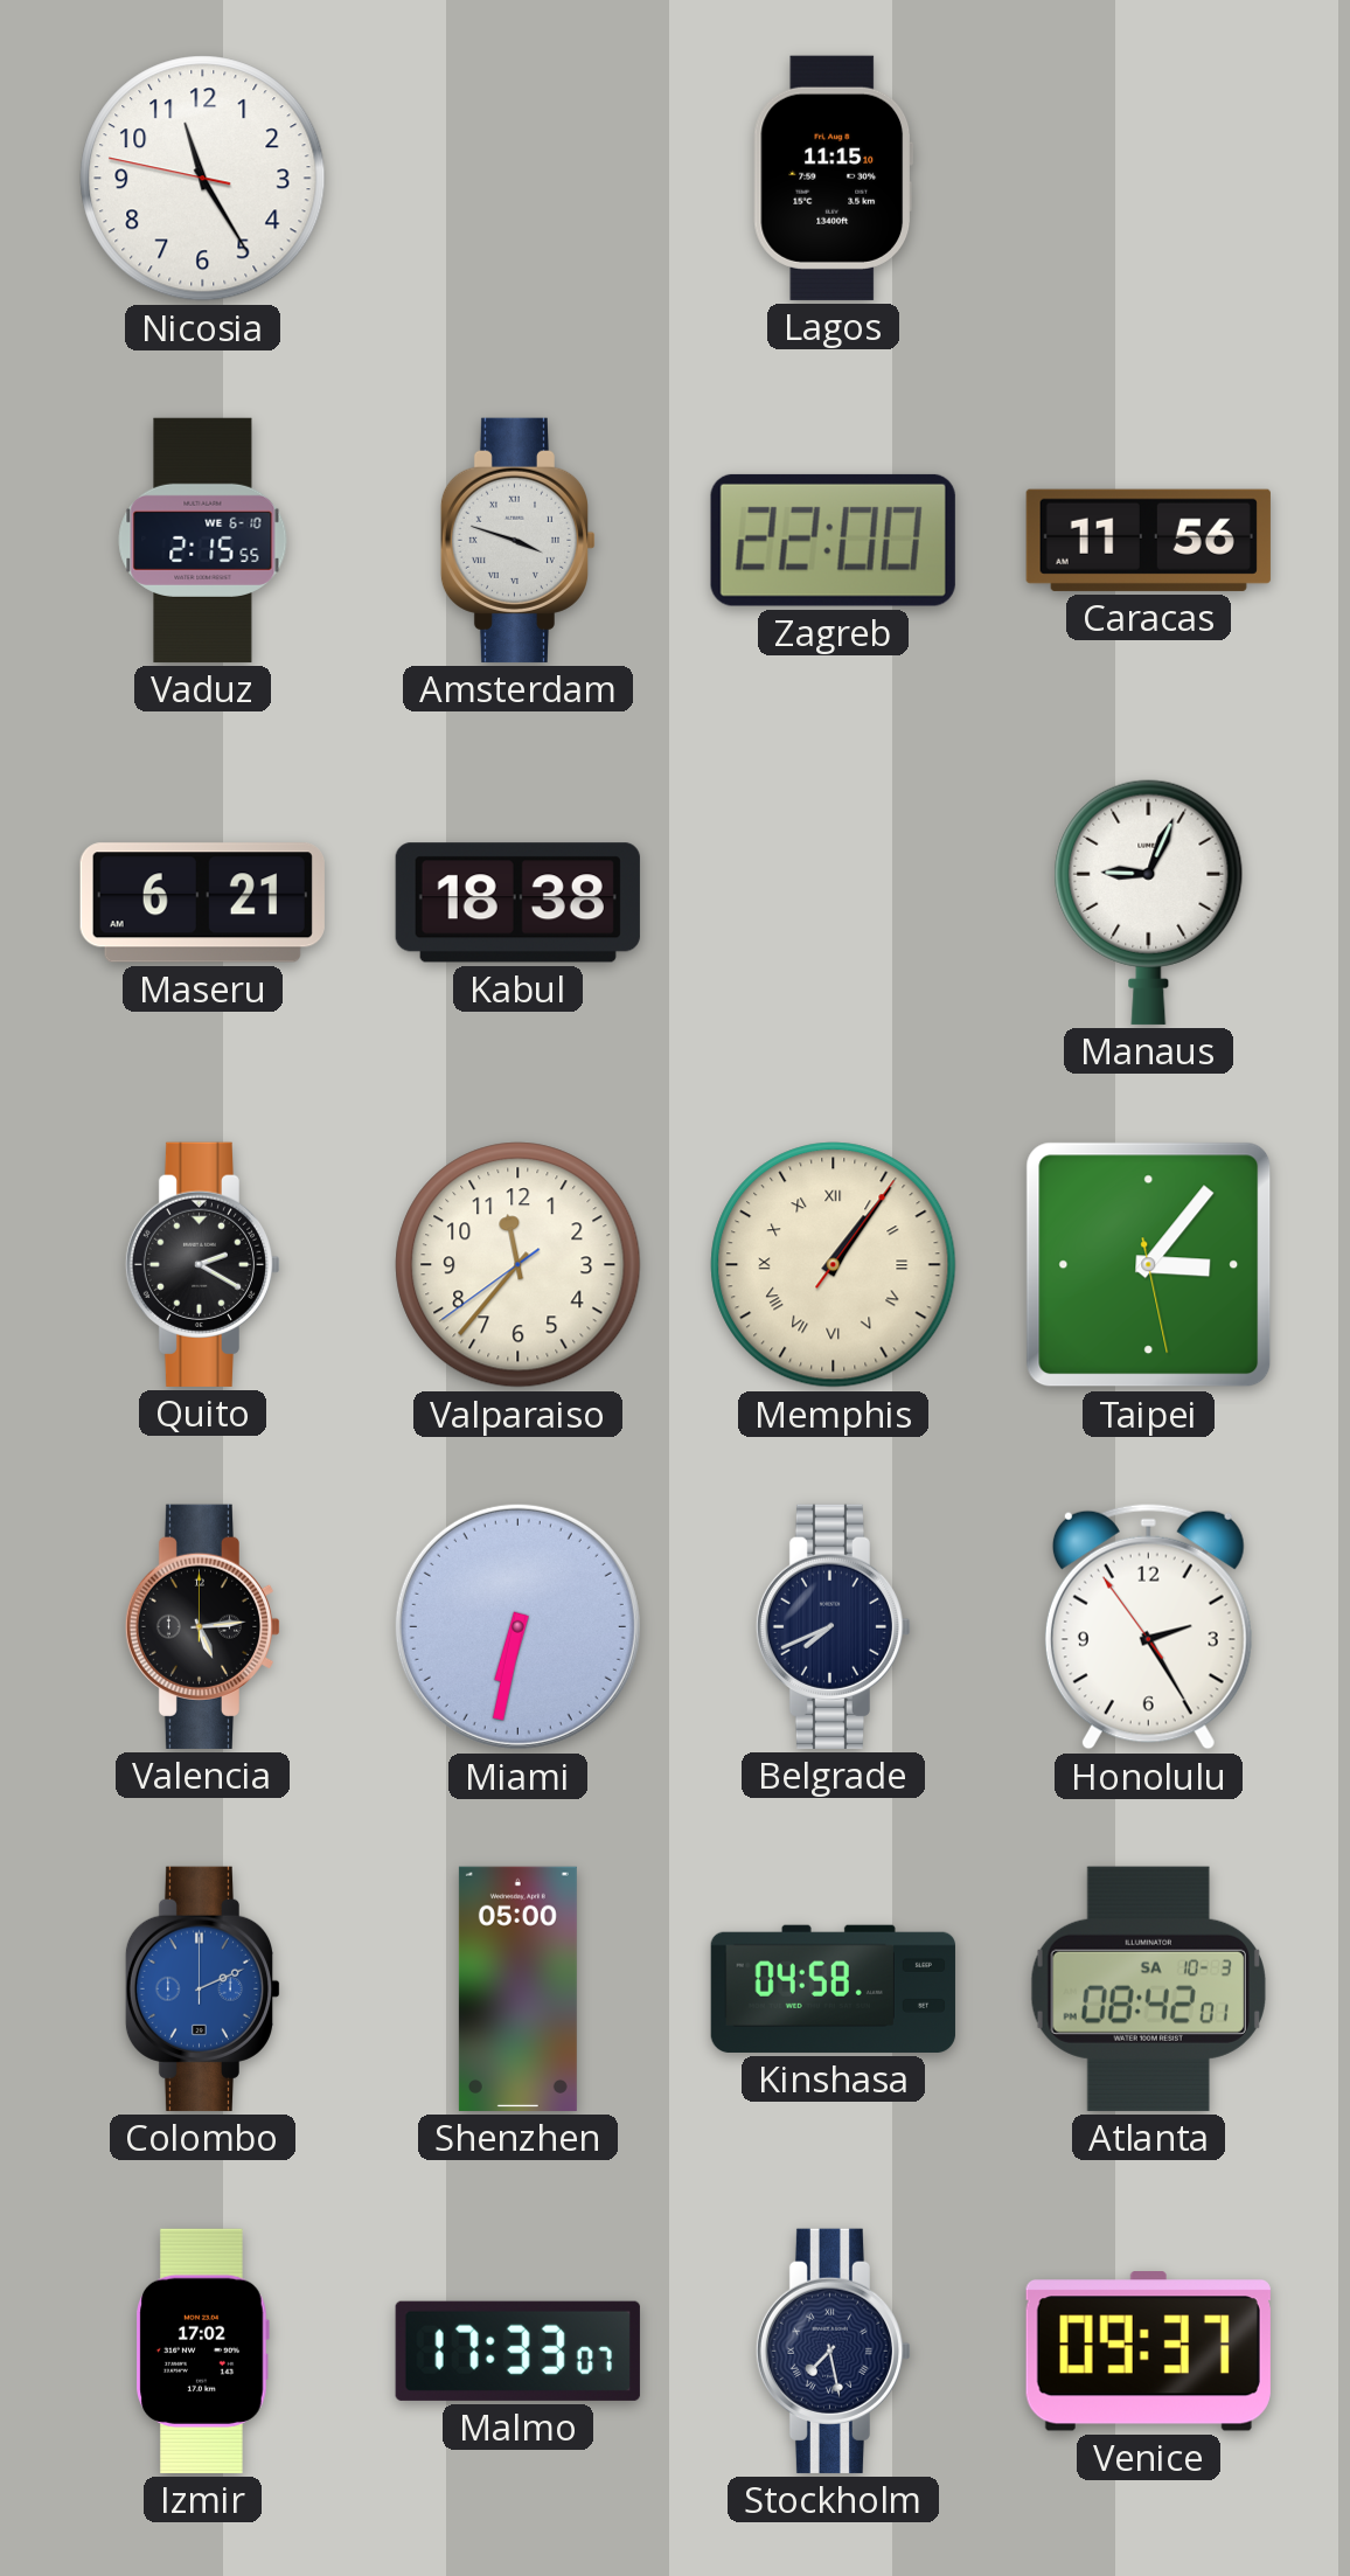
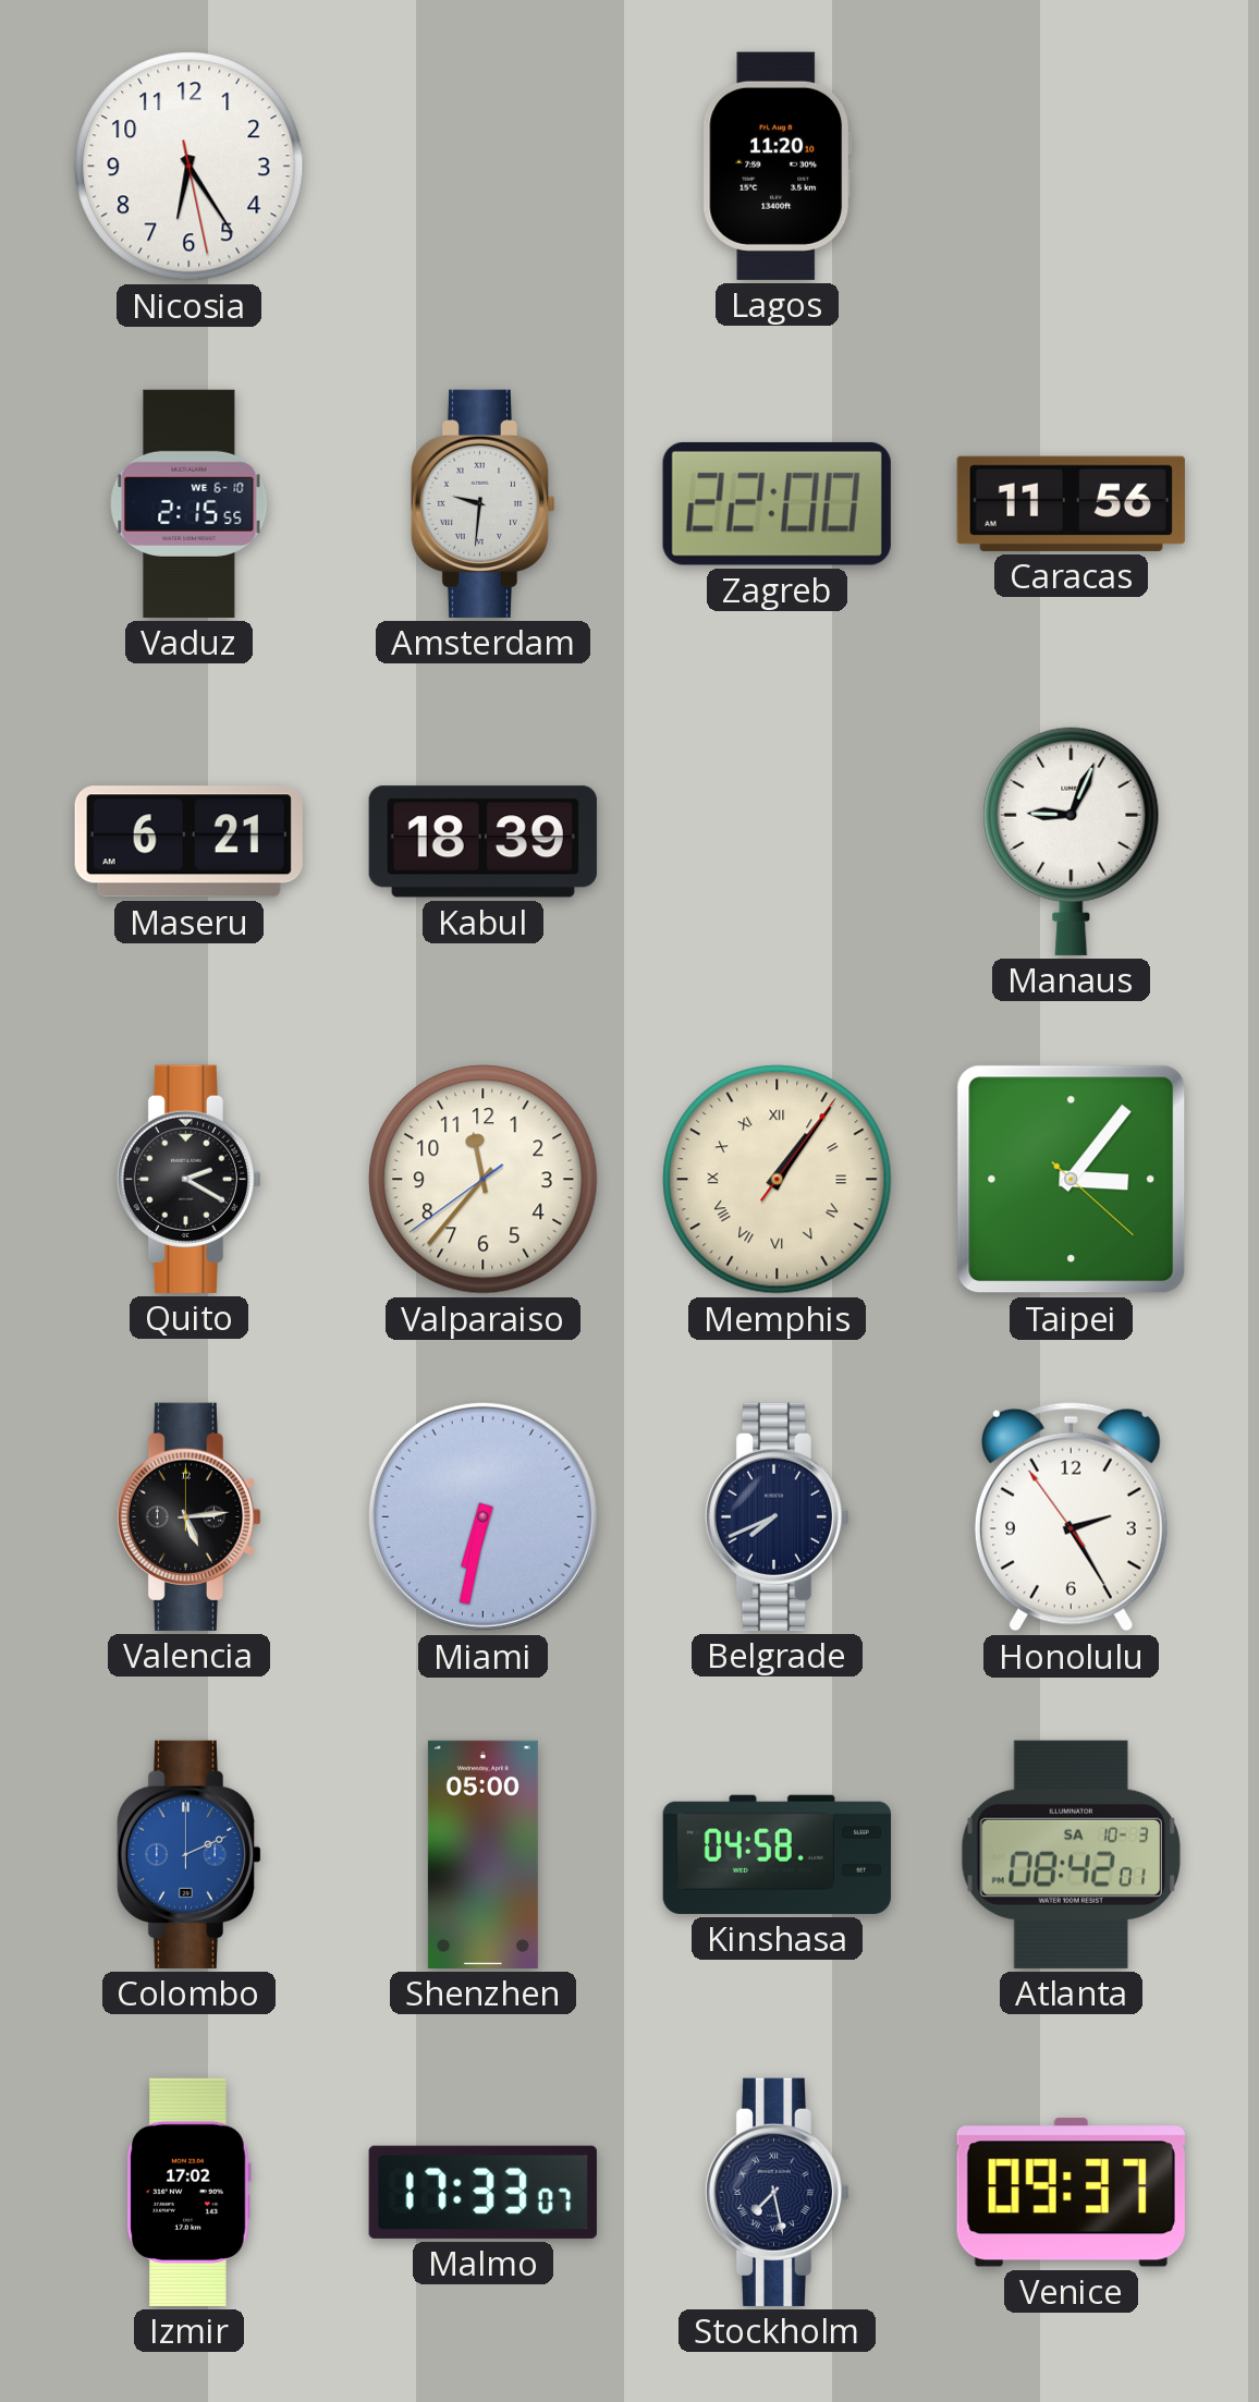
Nicosia: 11:24 -> 6:24 (190, 167)
Lagos: 11:15 -> 11:20 (777, 166)
Amsterdam: 3:48 -> 9:31 (484, 503)
Kabul: 18:38 -> 18:39 (482, 842)
Taipei: 3:06:28 -> 3:06:22 (1072, 1180)
